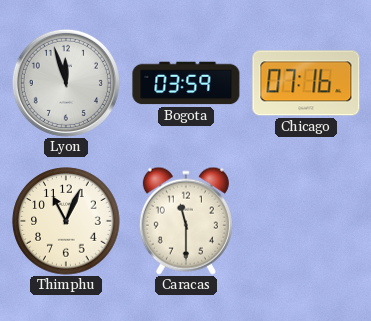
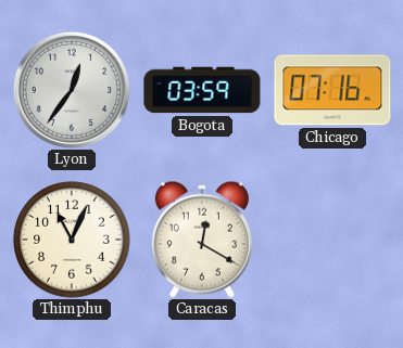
Lyon: 11:57 -> 12:36 (72, 90)
Caracas: 11:30 -> 12:20 (202, 240)
